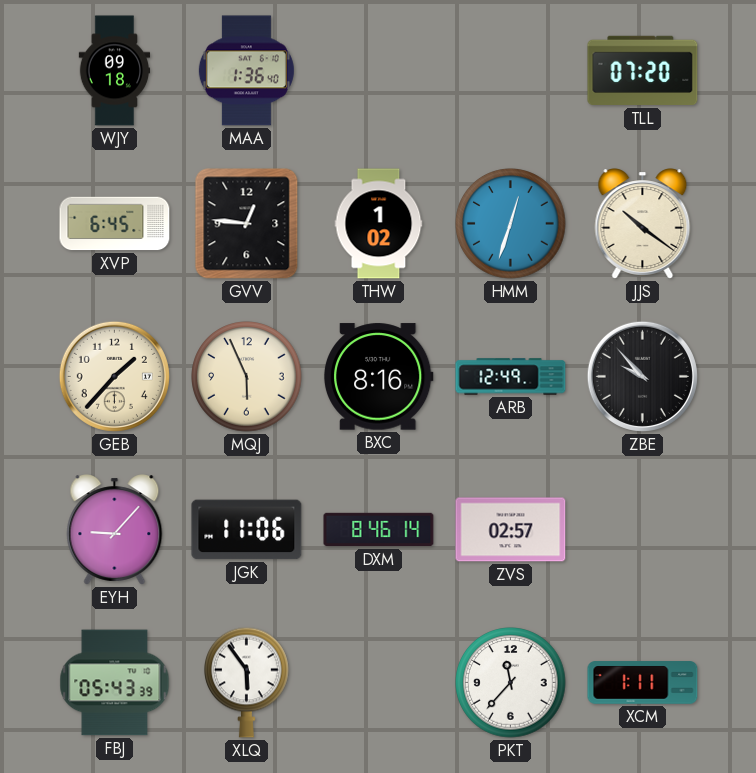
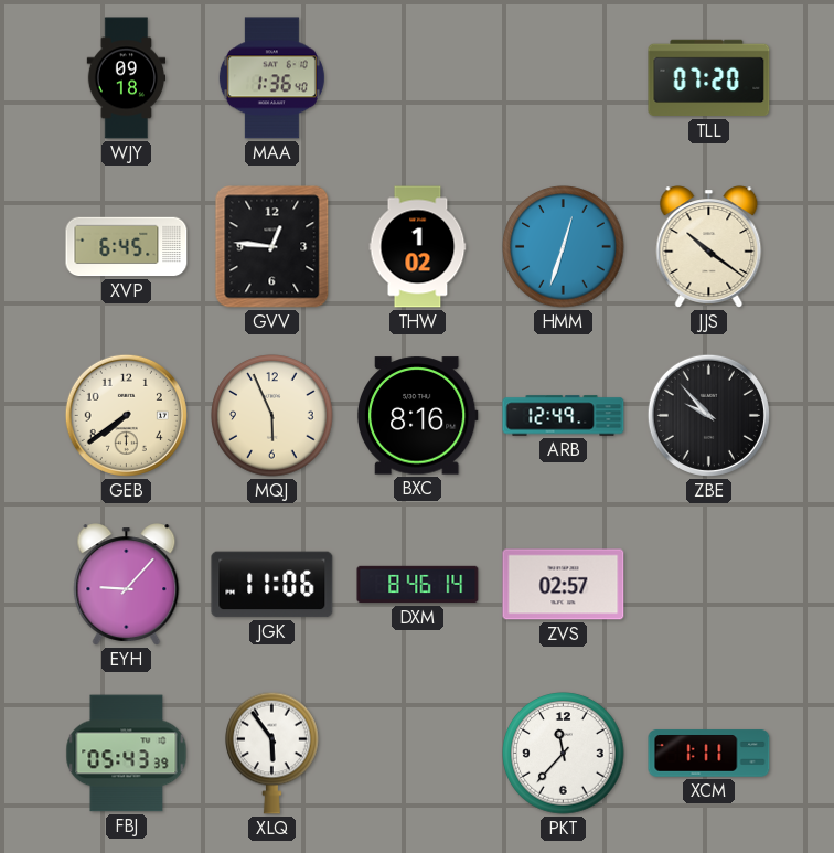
GEB: 1:37 -> 7:39 (126, 415)
